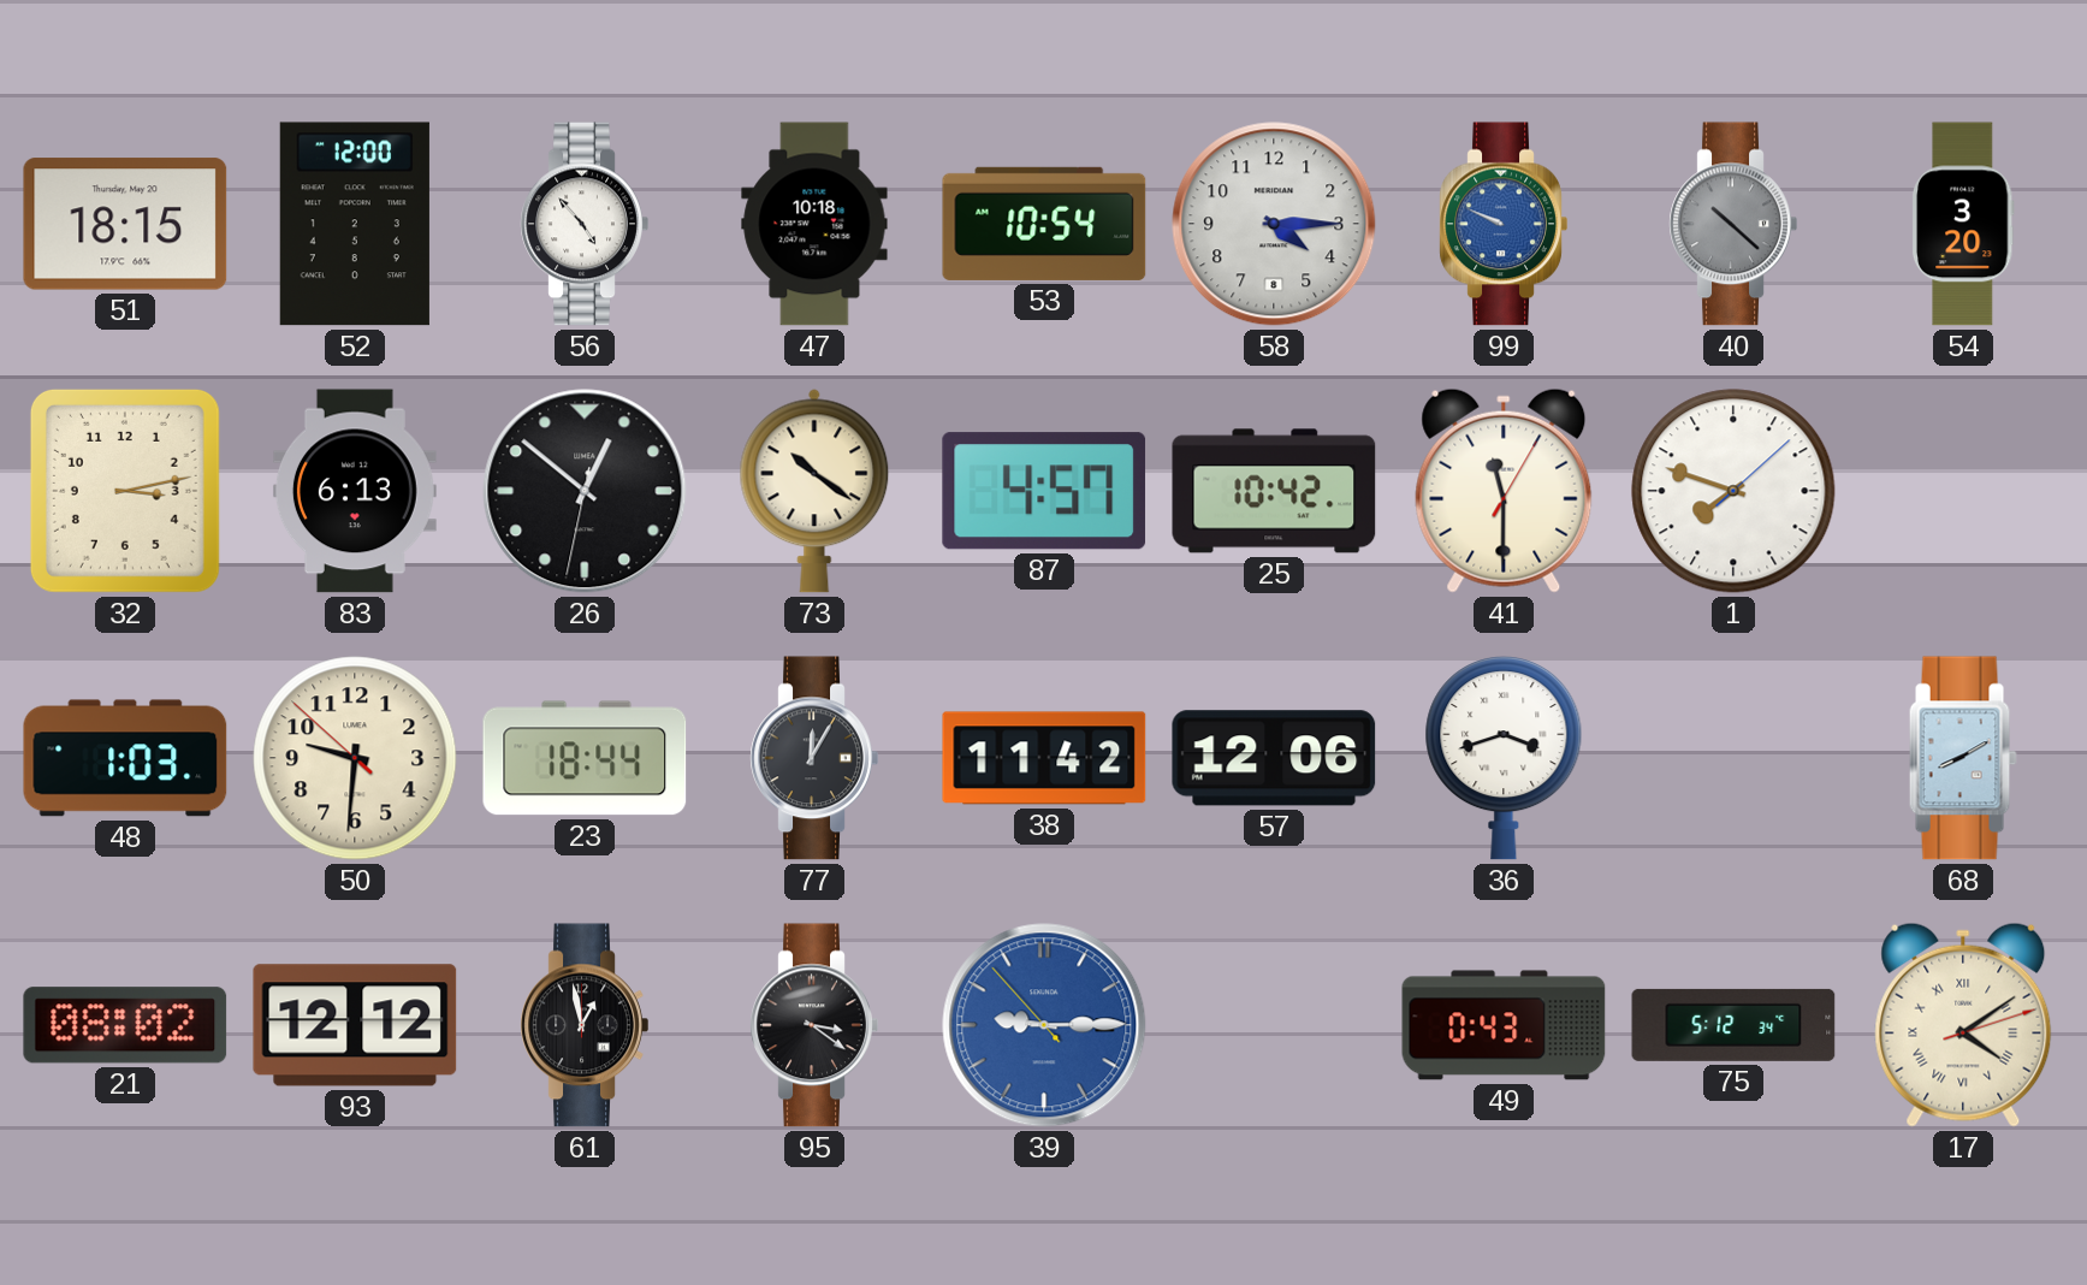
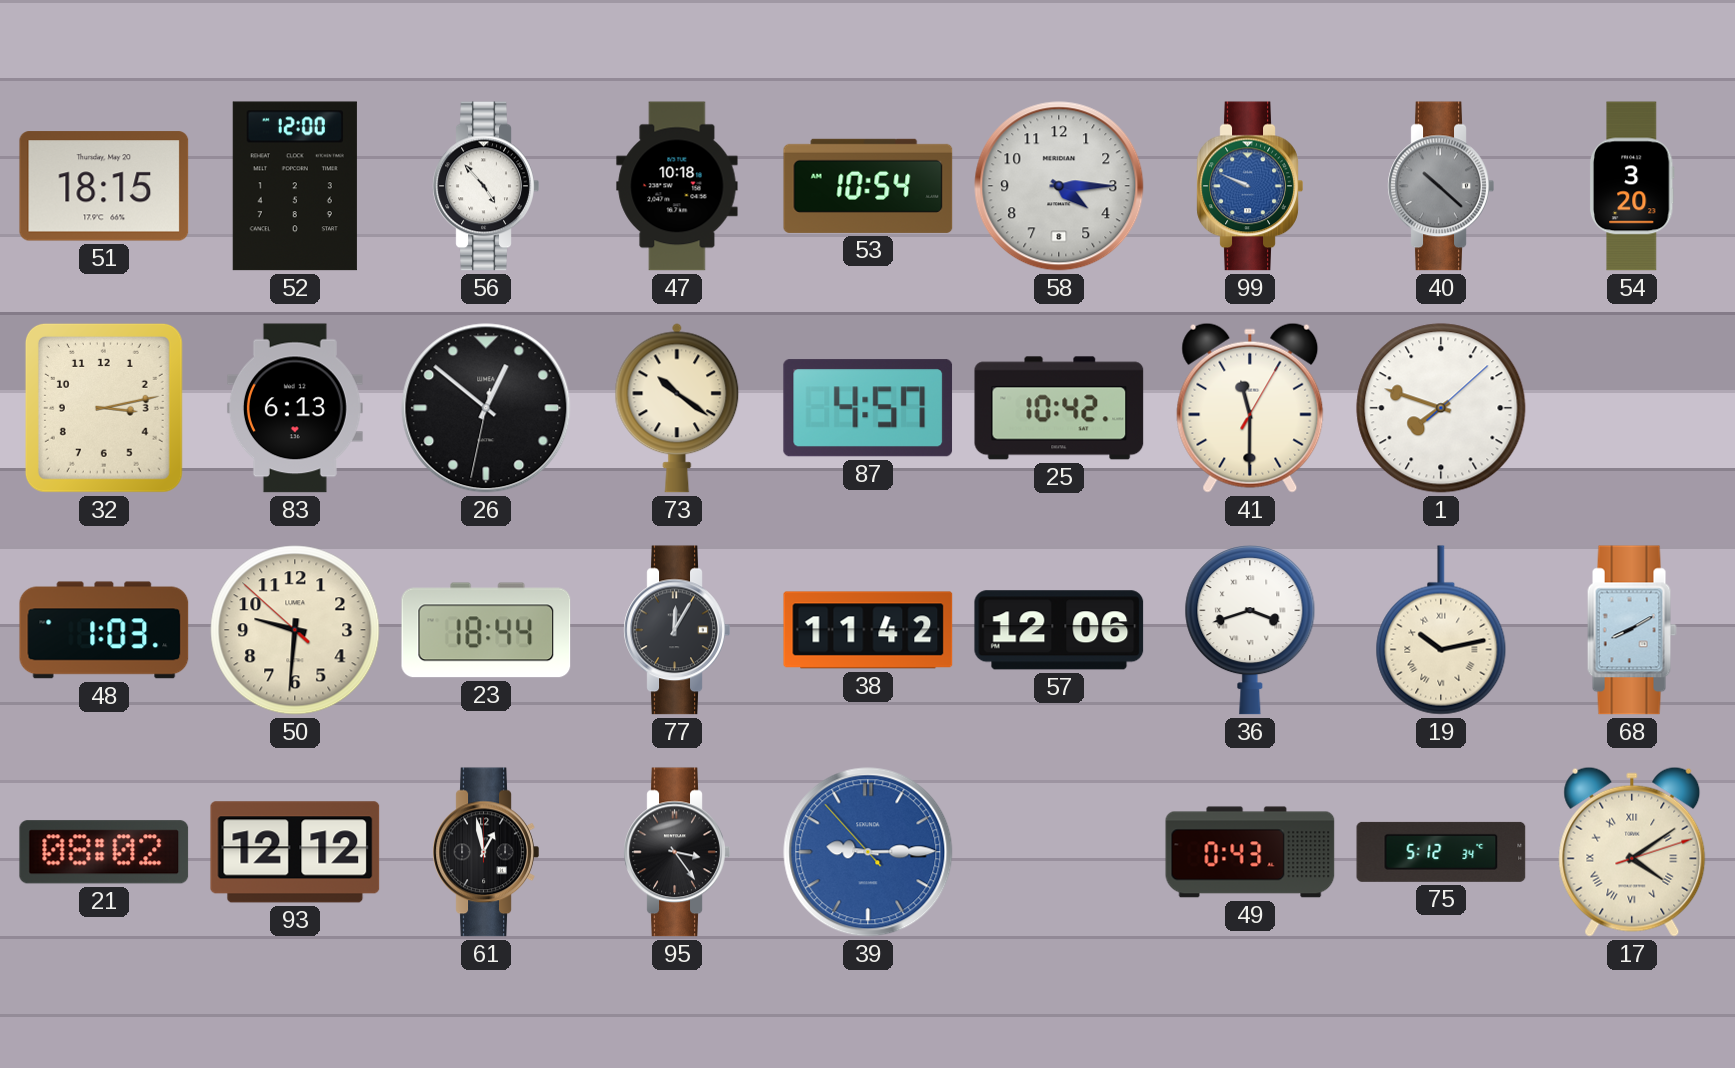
19: none -> 10:13 (1441, 630)
95: 3:21 -> 3:24 (677, 852)
